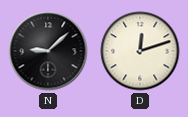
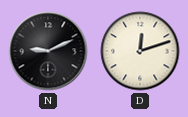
N: 9:08 -> 9:11 (48, 51)
